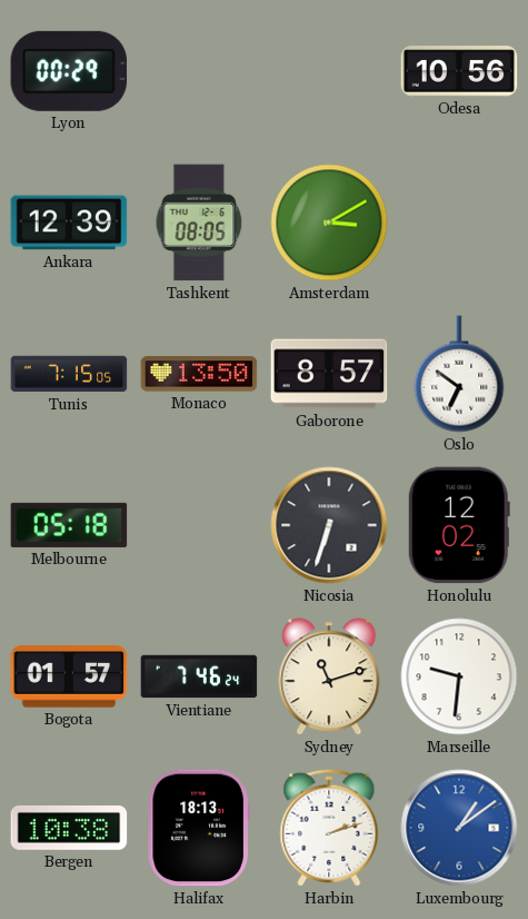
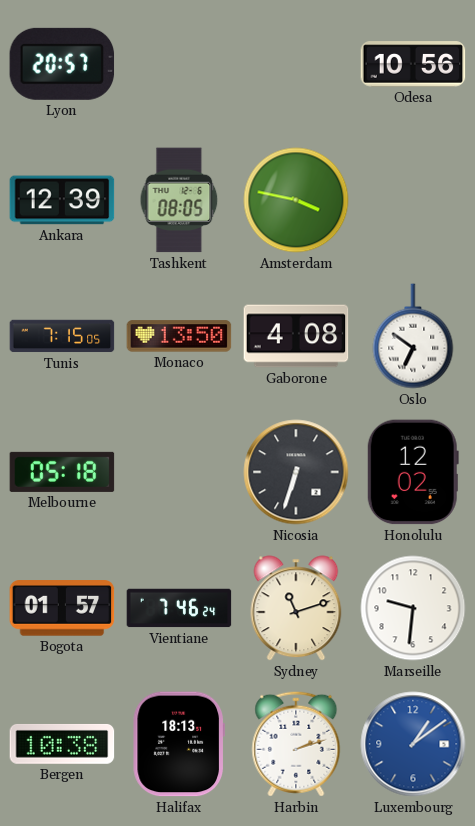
Lyon: 00:29 -> 20:57 (62, 64)
Amsterdam: 3:10 -> 3:47 (296, 200)
Gaborone: 8:57 -> 4:08 (296, 336)
